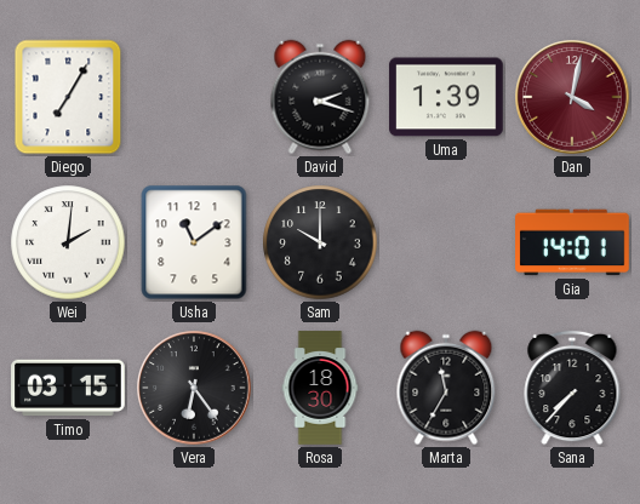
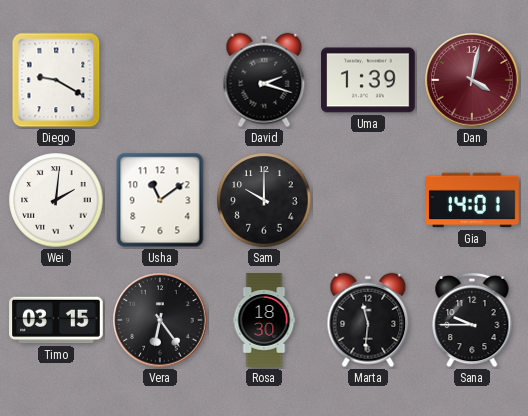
Diego: 7:05 -> 9:20 (56, 80)
Marta: 11:35 -> 11:31 (368, 320)
Sana: 7:37 -> 9:45 (472, 320)
